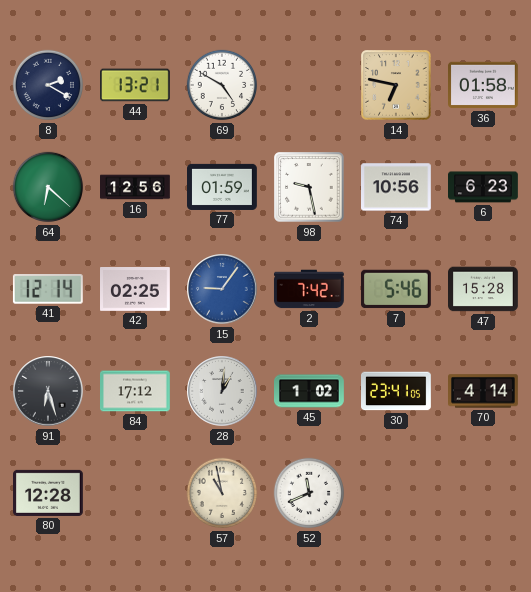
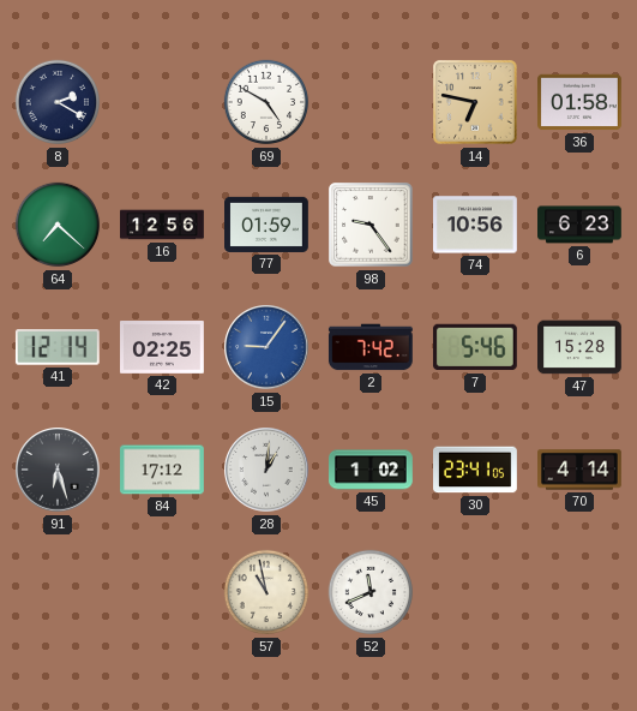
44: 13:21 -> none (136, 85)
64: 6:22 -> 7:22 (58, 225)
98: 9:28 -> 9:24 (371, 225)
80: 12:28 -> none (49, 493)
